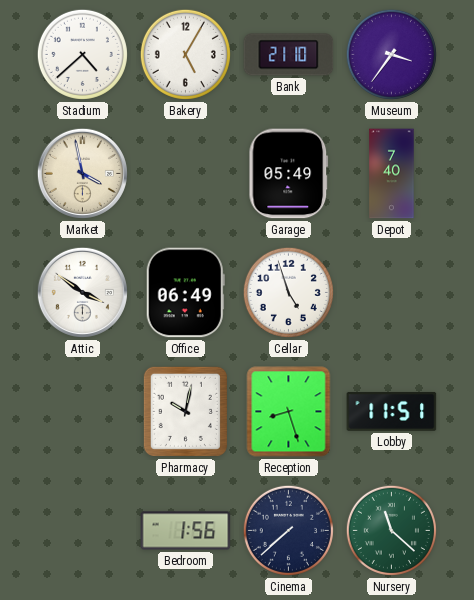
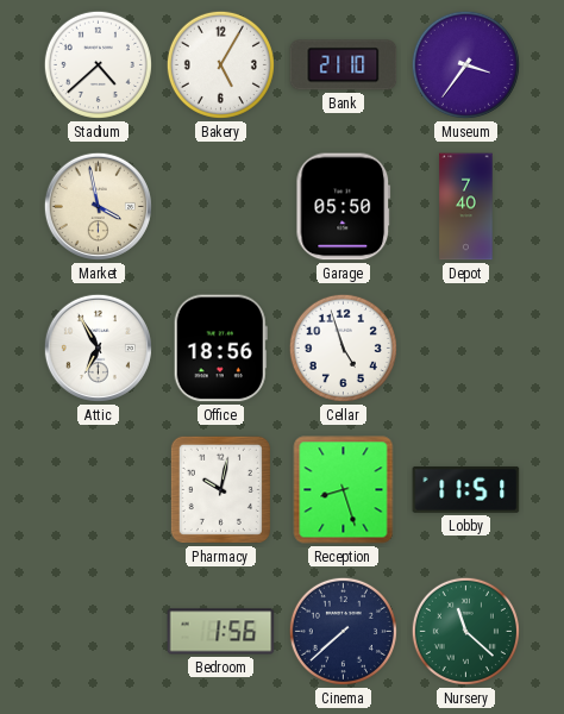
Garage: 05:49 -> 05:50 (344, 207)
Attic: 3:51 -> 6:55 (98, 347)
Office: 06:49 -> 18:56 (220, 349)
